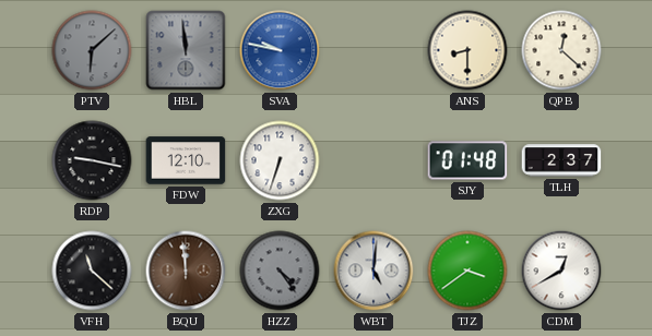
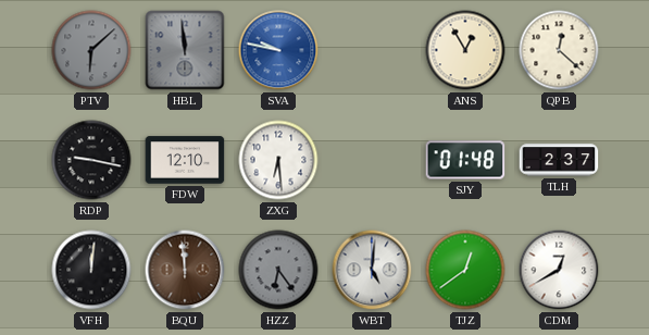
ANS: 8:30 -> 12:55 (465, 50)
ZXG: 6:33 -> 6:29 (278, 160)
VFH: 11:22 -> 12:01 (91, 270)
HZZ: 4:24 -> 6:24 (278, 270)
TJZ: 3:39 -> 12:39 (465, 270)
